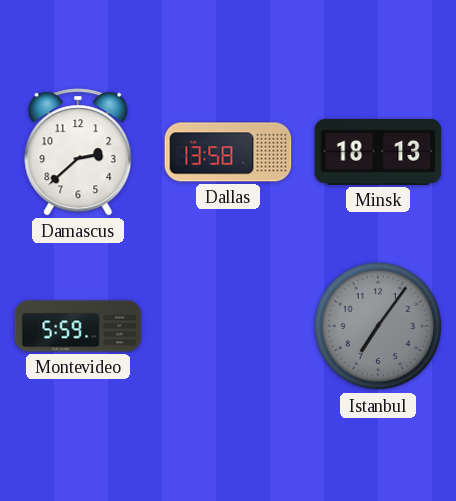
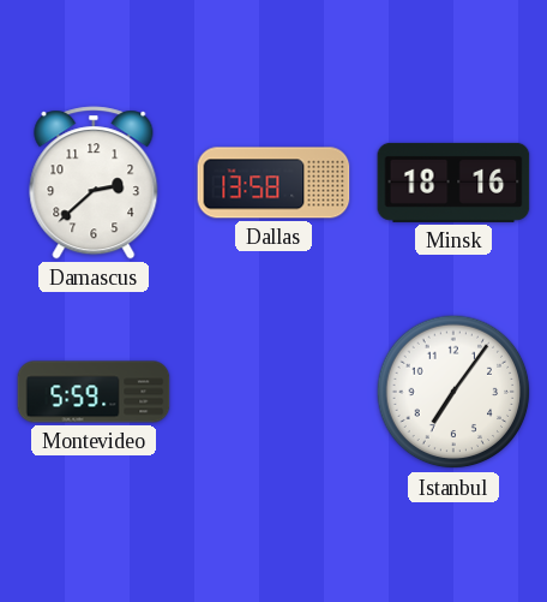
Minsk: 18:13 -> 18:16 (453, 183)
Istanbul dial: grey -> white (453, 392)
